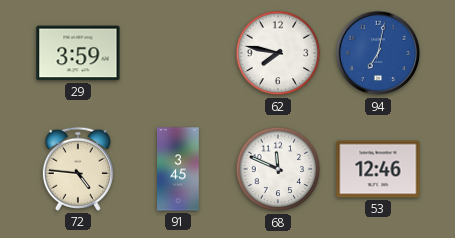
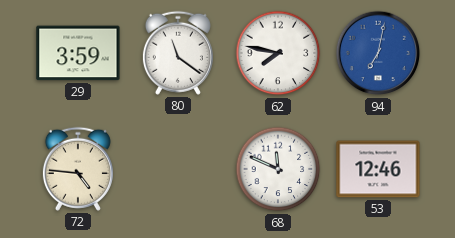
80: none -> 11:21 (178, 53)
91: 3:45 -> none (179, 169)
